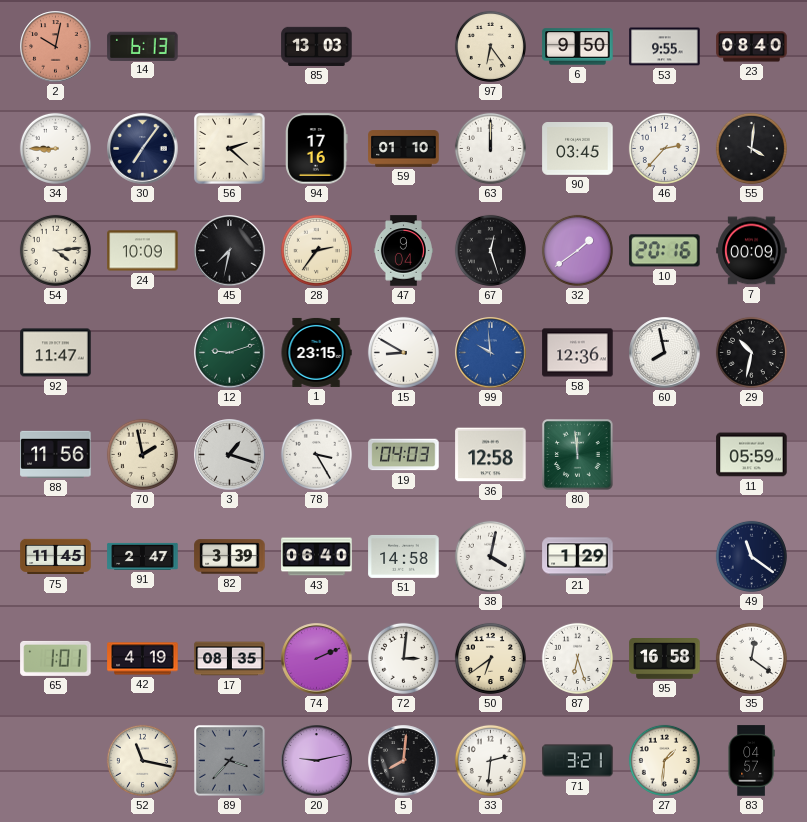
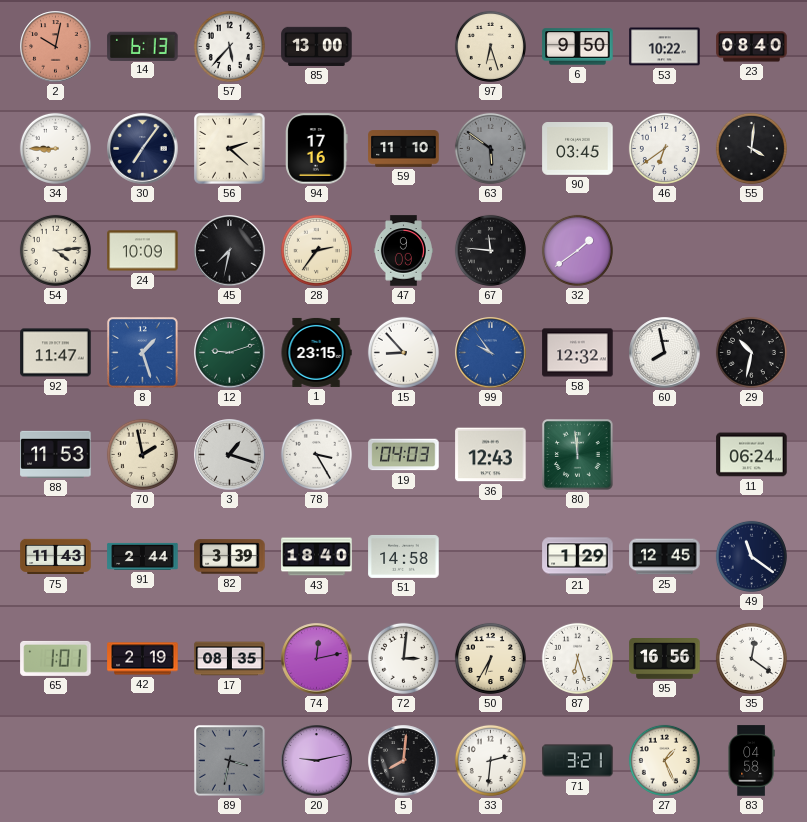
57: none -> 5:37 (229, 46)
85: 13:03 -> 13:00 (317, 46)
97: 6:24 -> 6:27 (490, 46)
53: 9:55 -> 10:22 (665, 47)
59: 01:10 -> 11:10 (404, 149)
63: 12:00 -> 5:51 (490, 148)
63 dial: white -> grey (490, 148)
46: 2:37 -> 6:39 (664, 148)
47: 9:04 -> 9:09 (403, 251)
67: 12:27 -> 11:46 (490, 250)
10: 20:16 -> none (665, 251)
7: 00:09 -> none (752, 251)
8: none -> 1:27 (143, 353)
15: 8:50 -> 8:53 (403, 352)
99: 9:59 -> 9:54 (491, 353)
58: 12:36 -> 12:32 (578, 353)
88: 11:56 -> 11:53 (56, 454)
36: 12:58 -> 12:43 (491, 455)
11: 05:59 -> 06:24 (752, 455)
75: 11:45 -> 11:43 (56, 557)
91: 2:47 -> 2:44 (143, 556)
43: 06:40 -> 18:40 (317, 557)
38: 4:02 -> none (490, 556)
25: none -> 12:45 (665, 557)
42: 4:19 -> 2:19 (143, 659)
74: 2:11 -> 12:13 (317, 659)
50: 6:39 -> 6:35 (490, 658)
95: 16:58 -> 16:56 (665, 659)
52: 11:17 -> none (142, 760)
89: 3:37 -> 3:32 (230, 761)
27: 1:31 -> 1:26 (664, 760)
83: 04:57 -> 04:58 (751, 761)
